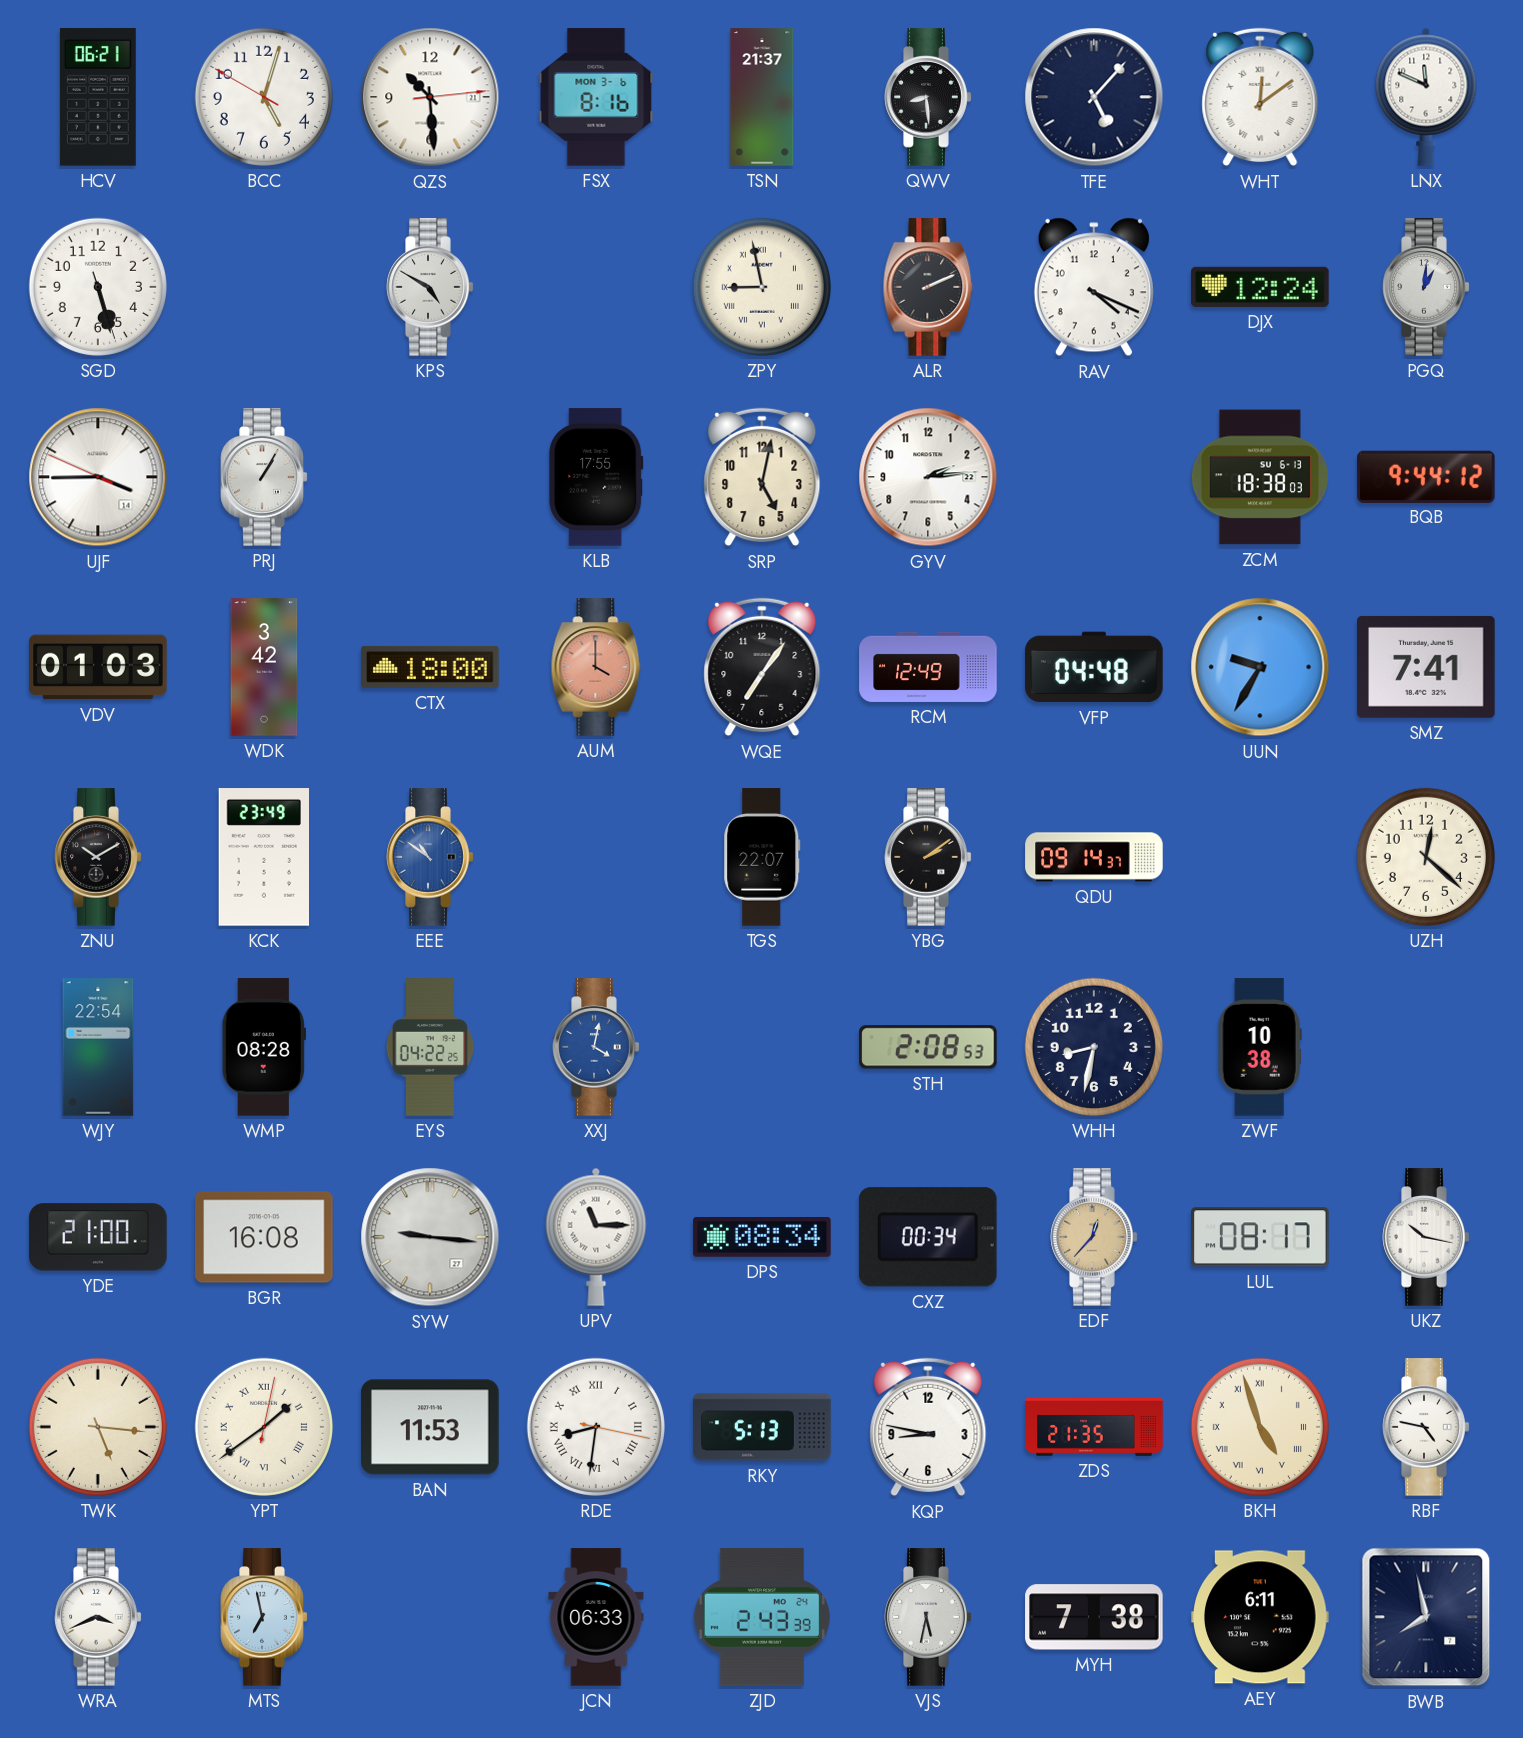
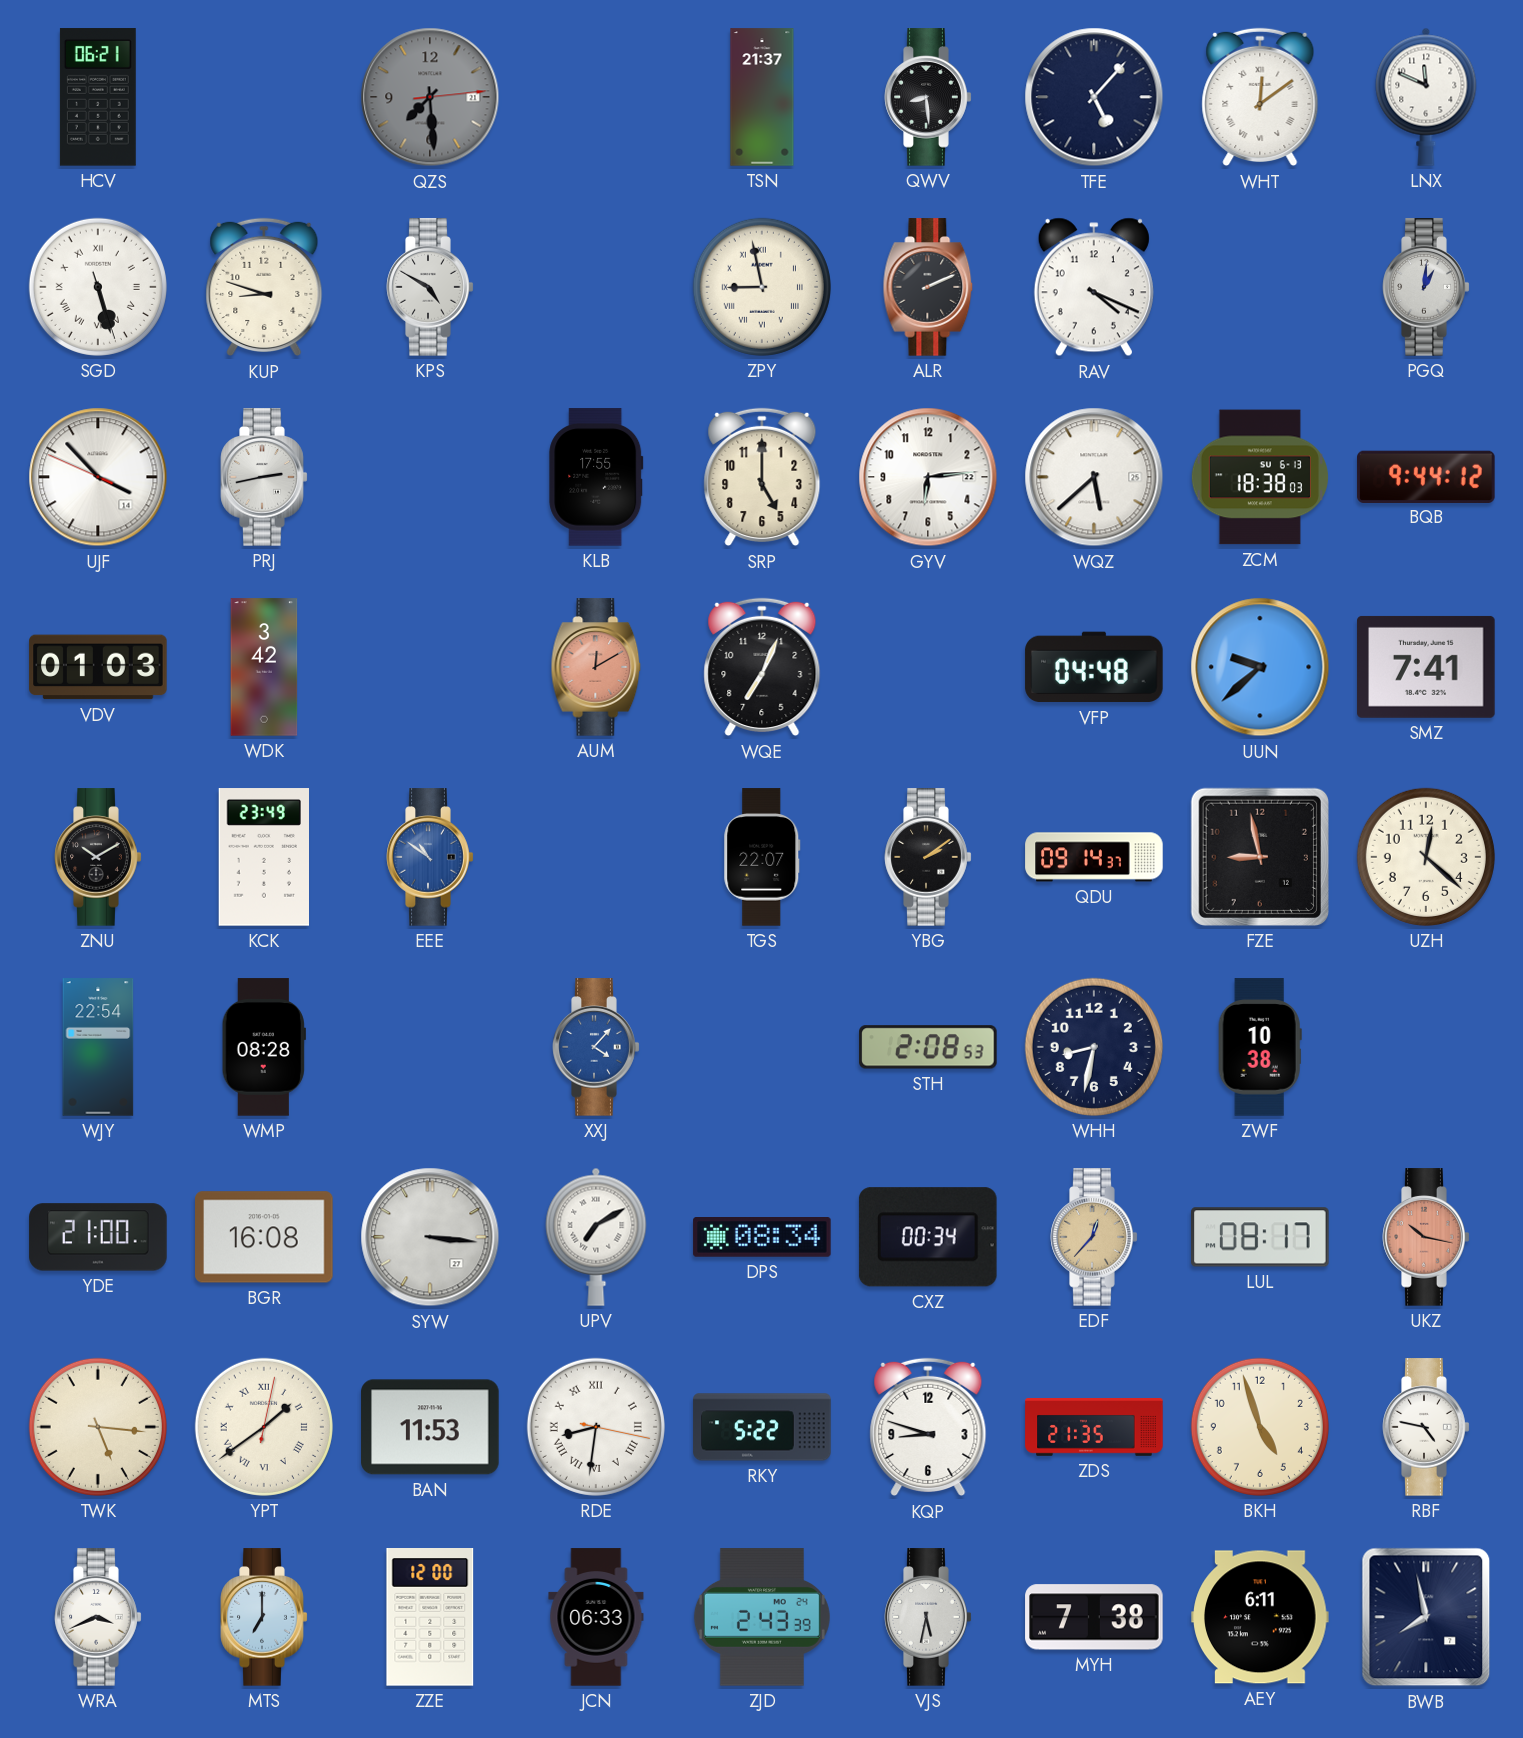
BCC: 5:02 -> none (264, 97)
QZS: 10:29 -> 7:29 (430, 97)
QZS dial: white -> grey (430, 97)
FSX: 8:16 -> none (596, 97)
SGD numerals: Arabic -> Roman (98, 287)
KUP: none -> 8:48 (264, 287)
DJX: 12:24 -> none (1260, 287)
UJF: 3:44 -> 3:52 (98, 477)
PRJ: 1:05 -> 2:43 (264, 477)
SRP: 5:02 -> 5:00 (762, 477)
GYV: 2:14 -> 6:14 (928, 477)
WQZ: none -> 5:38 (1094, 477)
CTX: 18:00 -> none (430, 667)
AUM: 4:00 -> 12:10 (596, 667)
WQE: 7:06 -> 7:04 (762, 667)
RCM: 12:49 -> none (928, 667)
UUN: 9:35 -> 9:38 (1260, 667)
FZE: none -> 8:58 (1260, 857)
EYS: 04:22 -> none (430, 1047)
XXJ: 4:02 -> 4:07 (596, 1047)
SYW: 9:16 -> 3:16 (430, 1237)
UPV: 11:15 -> 7:10 (596, 1237)
UKZ dial: white -> salmon (1426, 1237)
RKY: 5:13 -> 5:22 (762, 1427)
KQP: 8:47 -> 8:48 (928, 1427)
BKH numerals: Roman -> Arabic (1260, 1427)
MTS: 6:58 -> 7:00 (264, 1617)
ZZE: none -> 12:00 (430, 1617)
